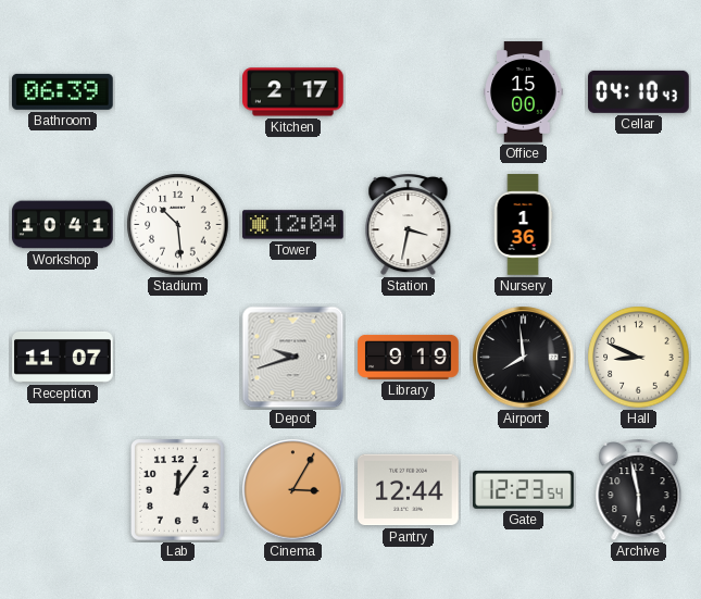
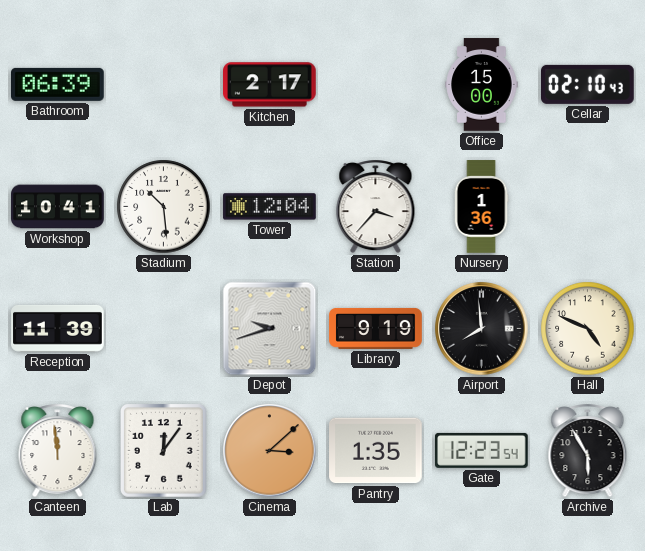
Cellar: 04:10 -> 02:10 (588, 84)
Station: 3:32 -> 3:37 (376, 207)
Reception: 11:07 -> 11:39 (58, 328)
Hall: 8:49 -> 4:49 (588, 329)
Canteen: none -> 11:59 (58, 451)
Cinema: 3:05 -> 3:08 (270, 451)
Pantry: 12:44 -> 1:35 (376, 451)
Archive: 5:58 -> 5:55 (588, 451)
